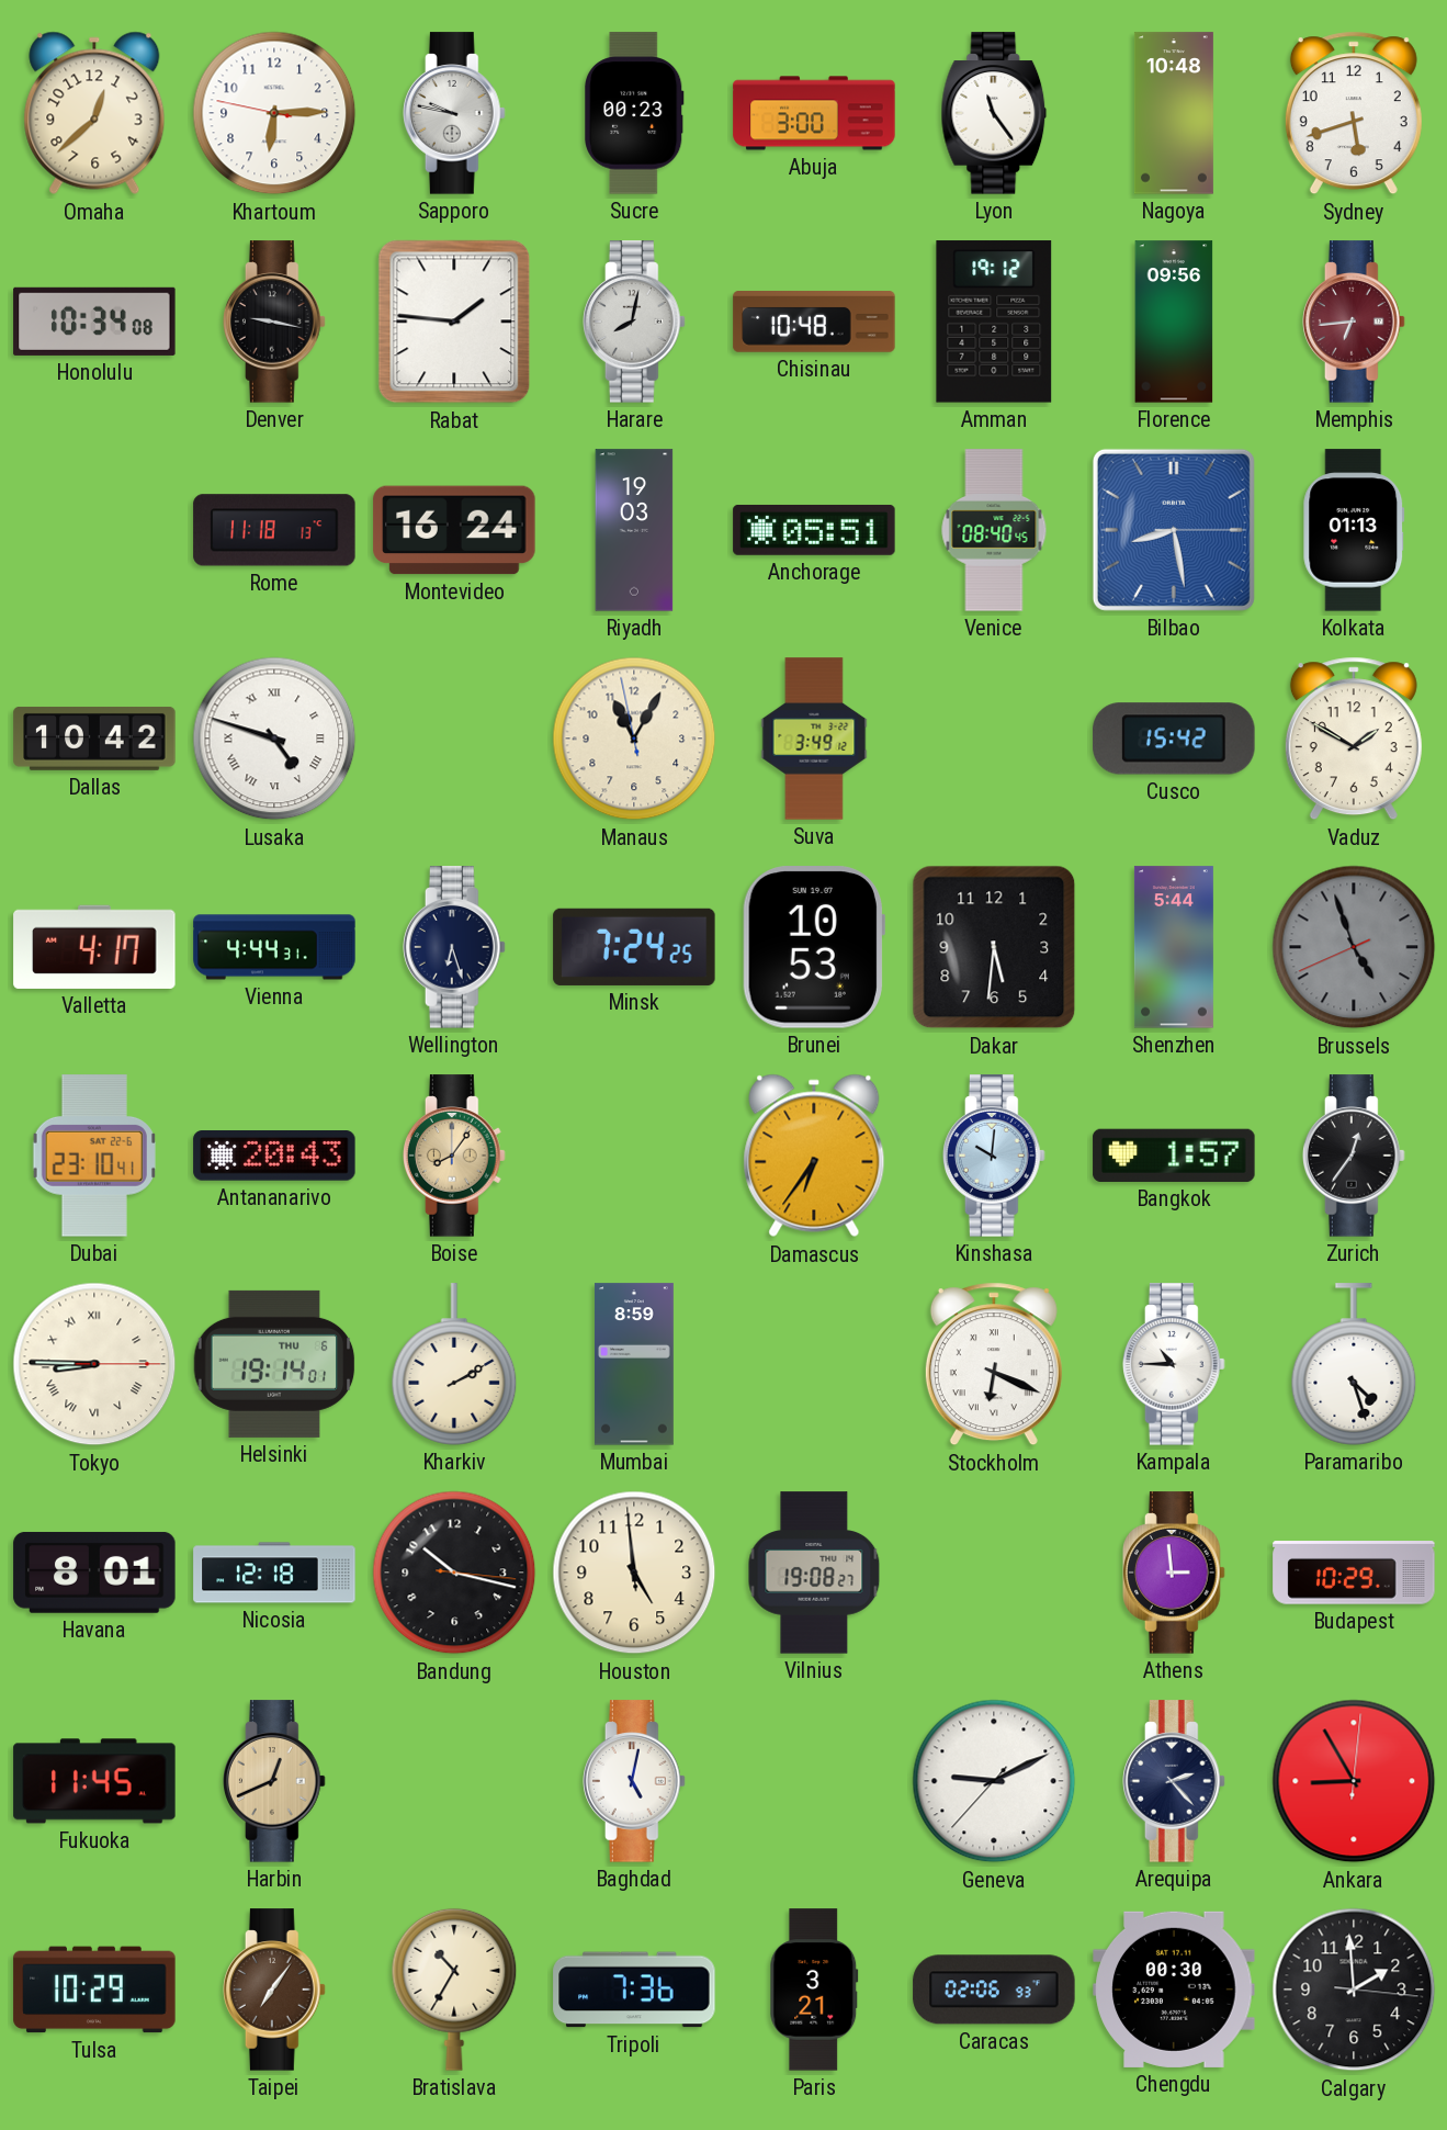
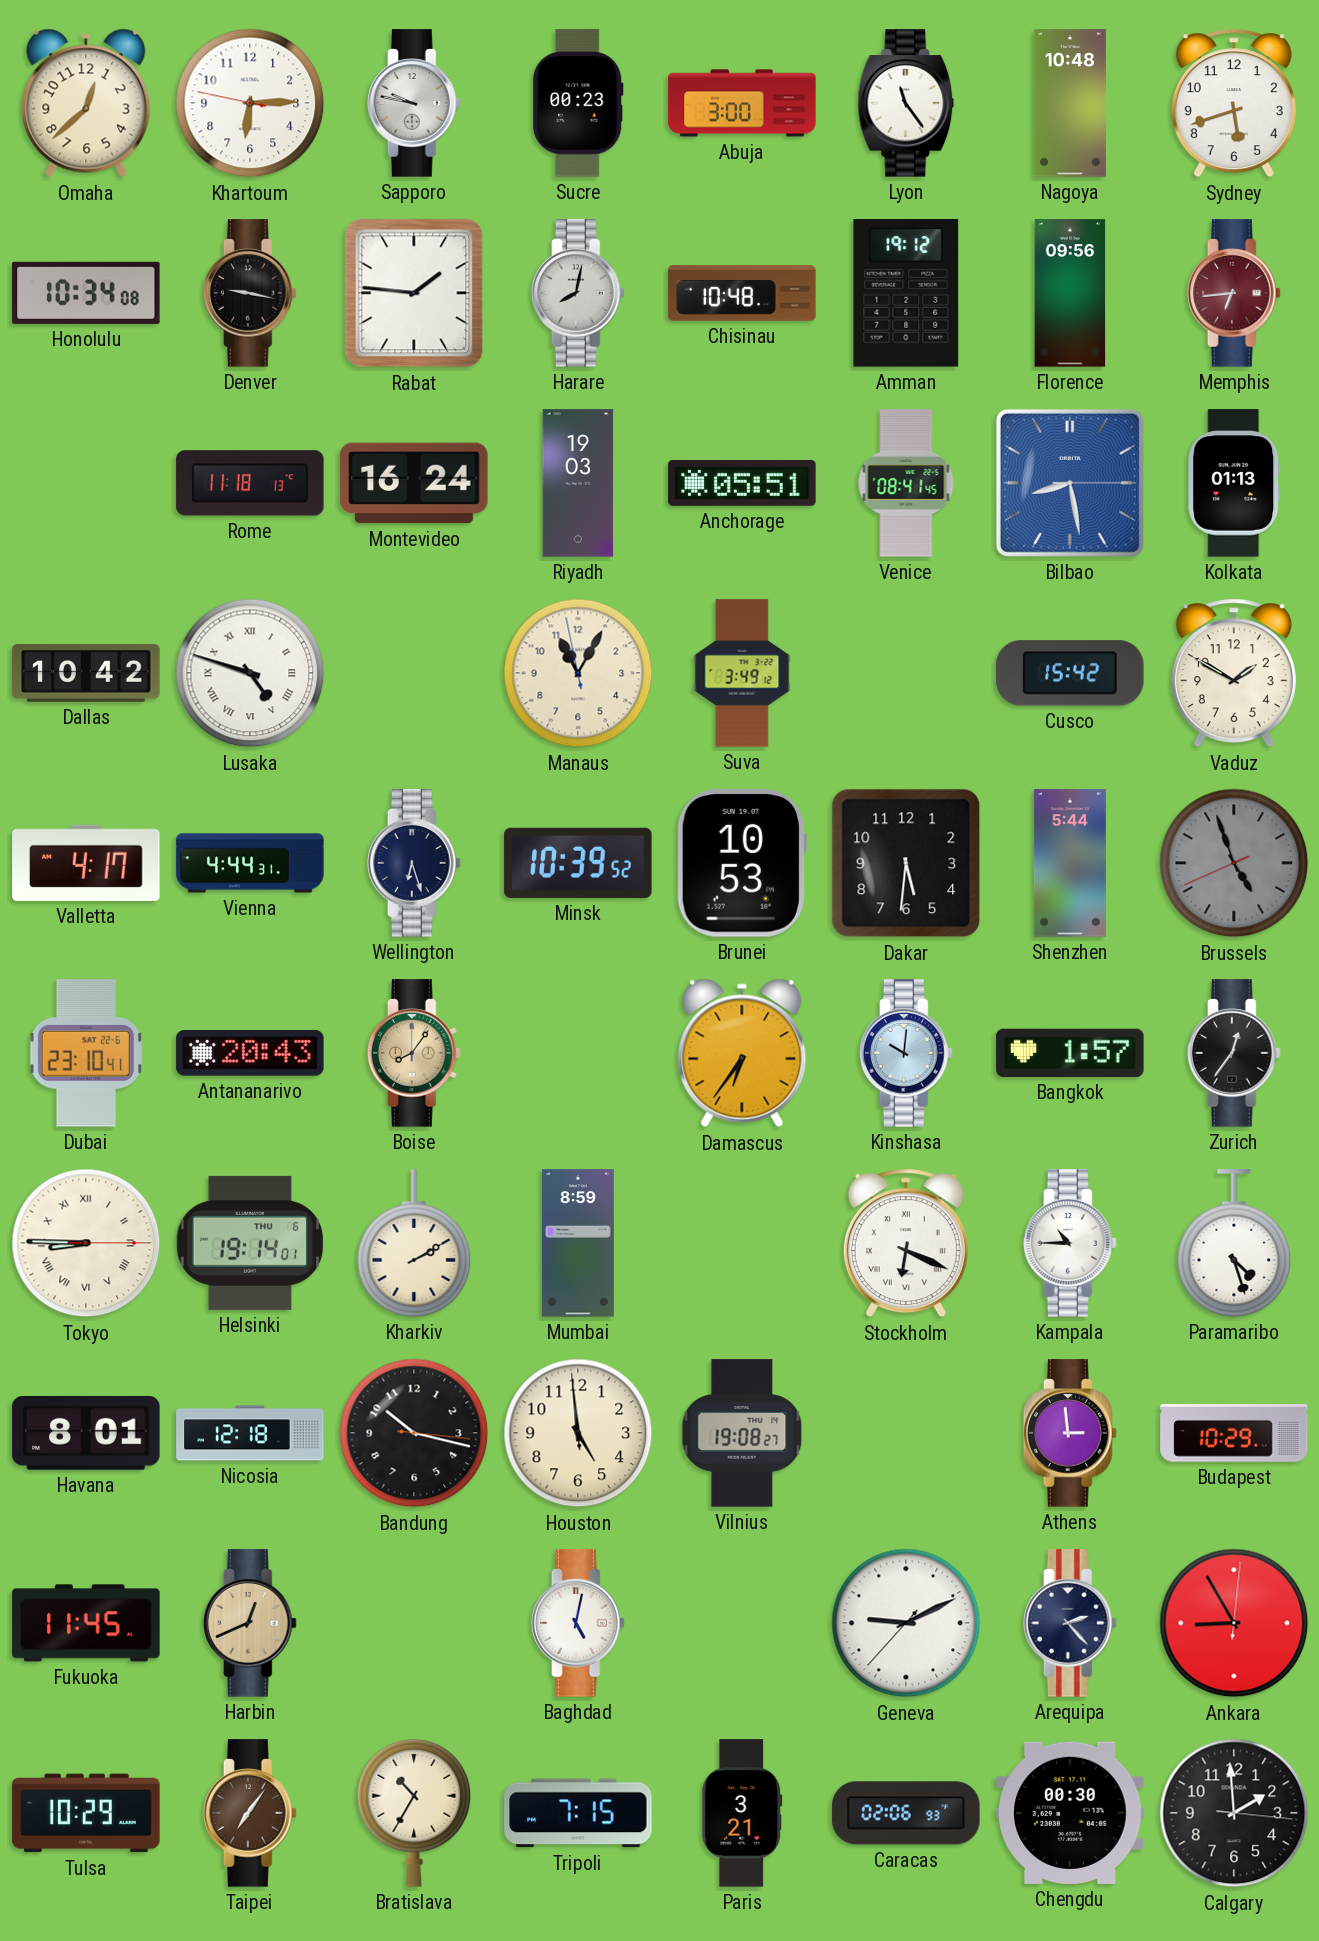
Venice: 08:40 -> 08:41 (906, 483)
Minsk: 7:24 -> 10:39 (578, 863)
Tripoli: 7:36 -> 7:15 (578, 1813)
